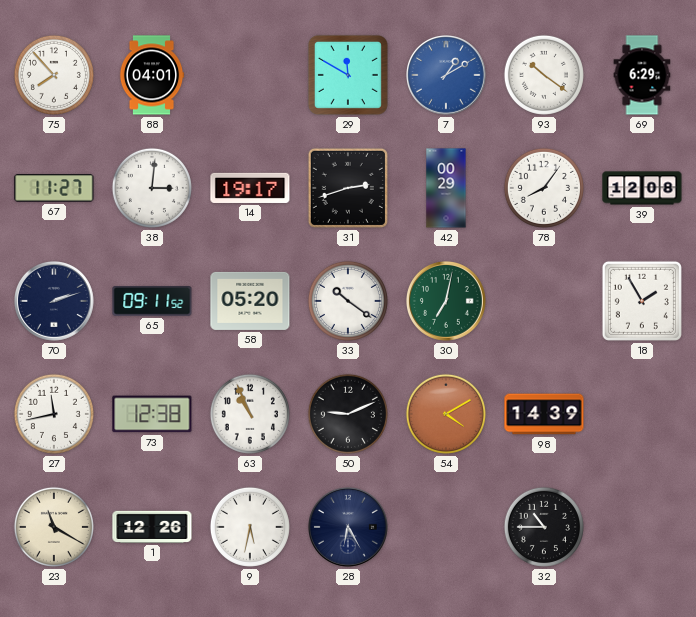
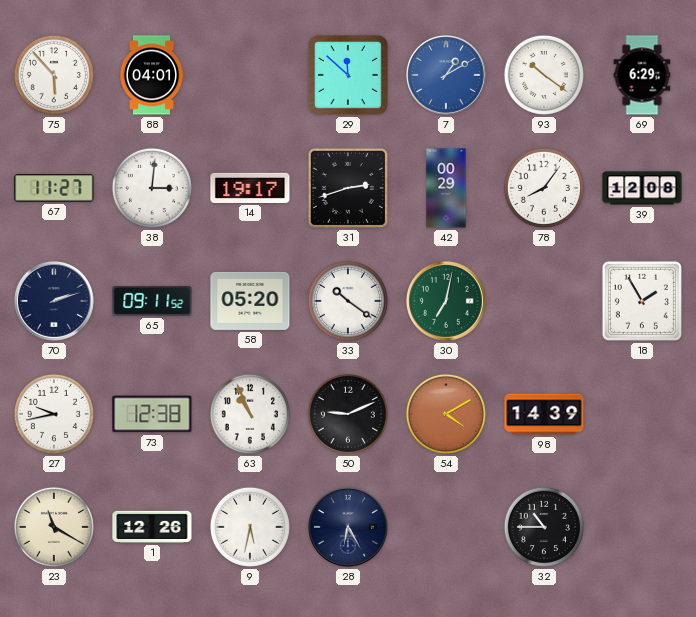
75: 7:53 -> 5:53 (54, 75)
29: 11:50 -> 11:52 (348, 75)
27: 11:43 -> 9:43 (54, 414)
